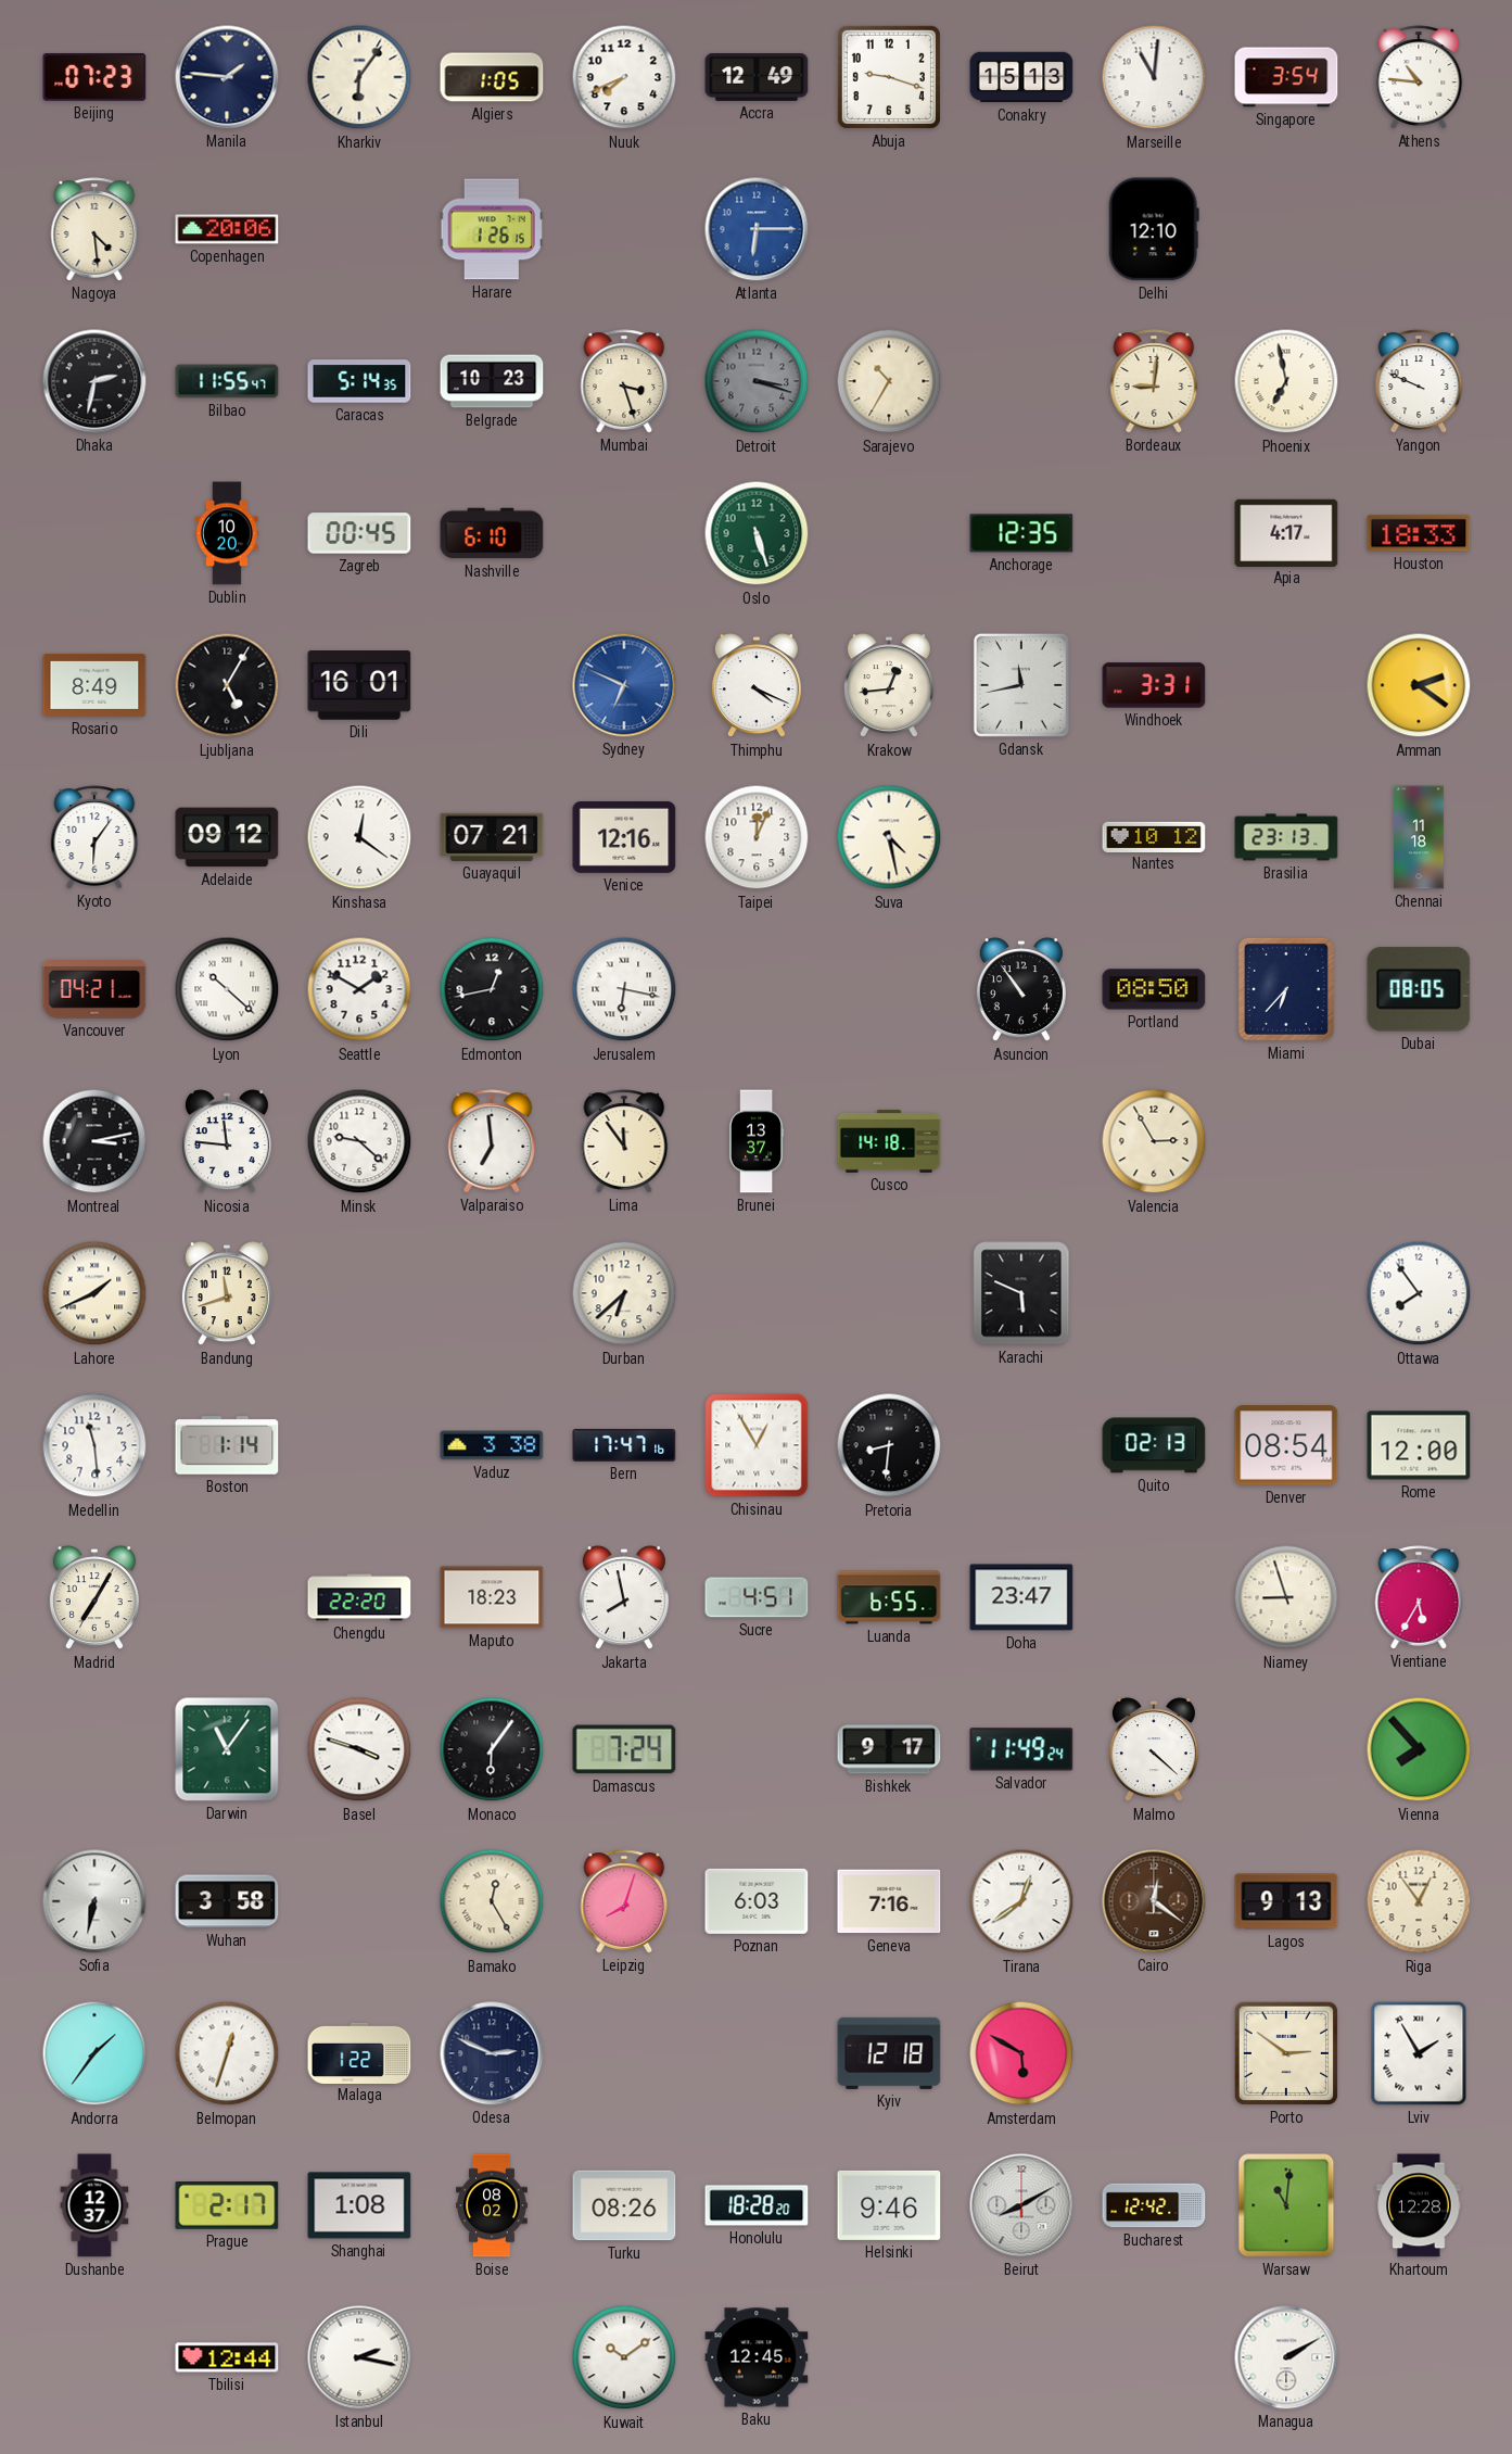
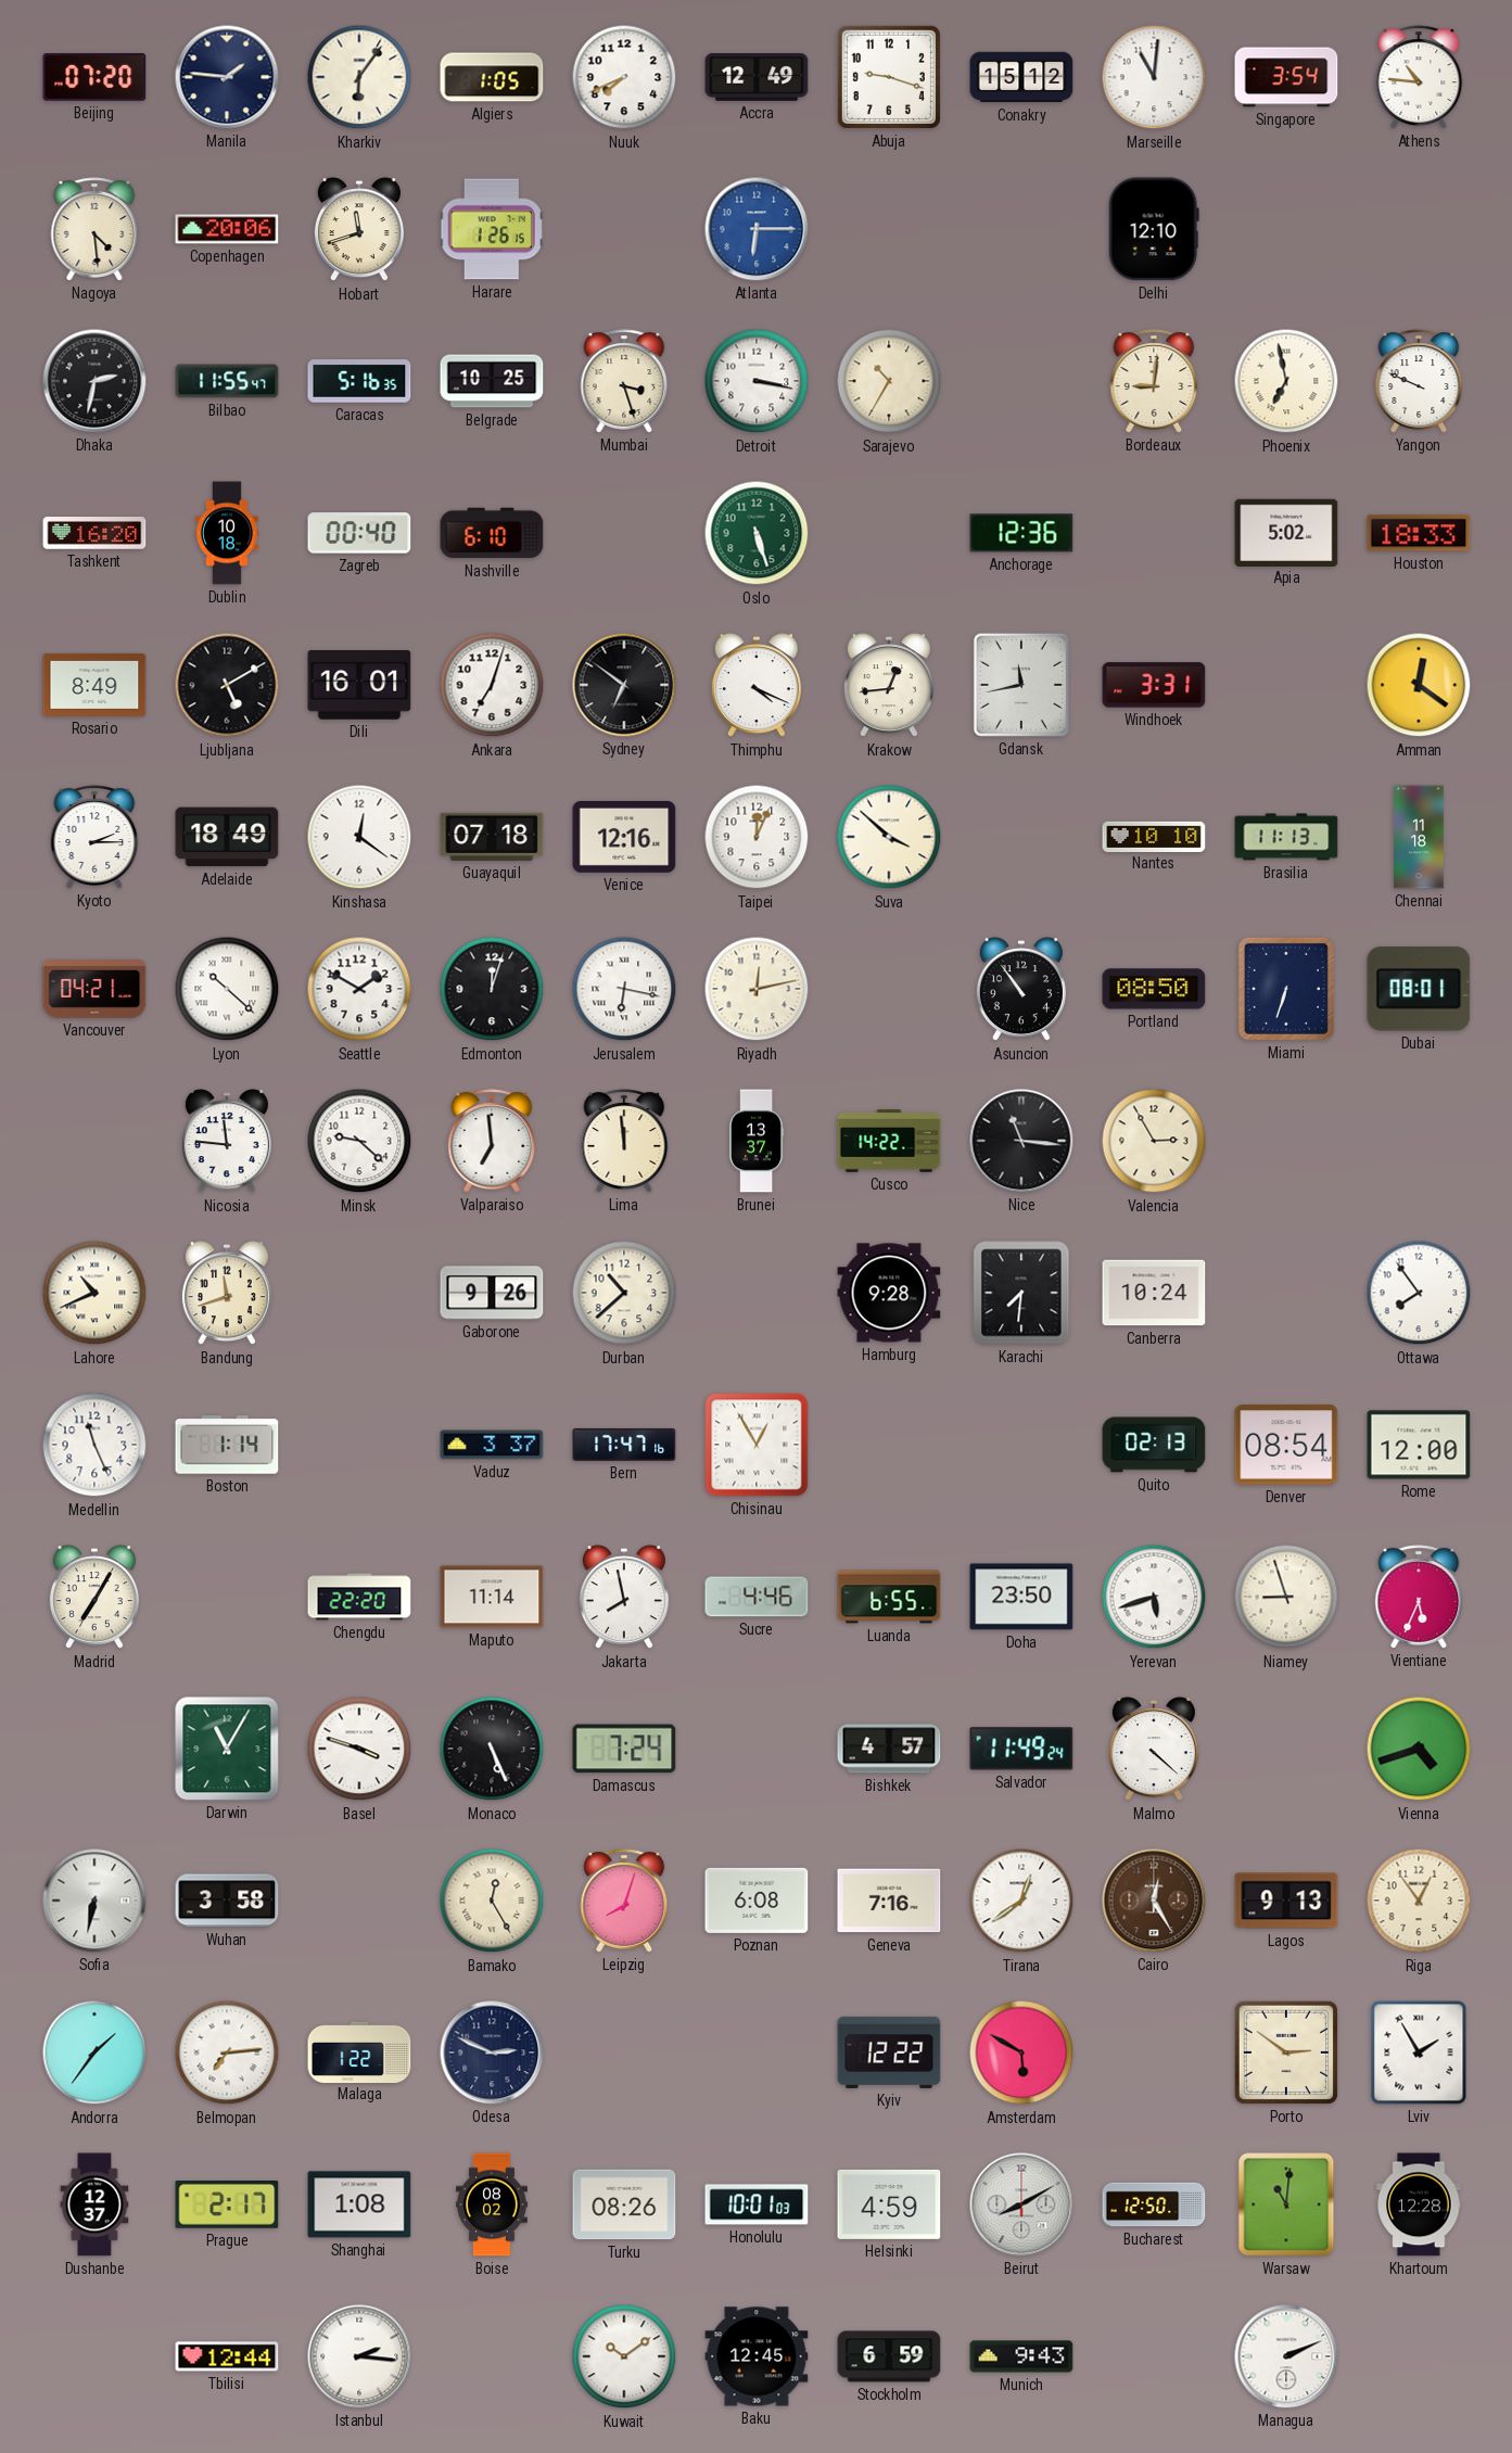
Beijing: 07:23 -> 07:20 (94, 77)
Conakry: 15:13 -> 15:12 (1021, 77)
Hobart: none -> 11:42 (359, 230)
Caracas: 5:14 -> 5:16 (359, 381)
Belgrade: 10:23 -> 10:25 (492, 381)
Detroit: 3:18 -> 3:17 (757, 381)
Detroit dial: grey -> white (757, 381)
Tashkent: none -> 16:20 (94, 533)
Dublin: 10:20 -> 10:18 (227, 533)
Zagreb: 00:45 -> 00:40 (359, 533)
Anchorage: 12:35 -> 12:36 (1021, 533)
Apia: 4:17 -> 5:02 (1286, 532)
Ljubljana: 5:05 -> 5:10 (227, 685)
Ankara: none -> 7:03 (492, 685)
Sydney: 6:49 -> 6:51 (624, 685)
Sydney dial: blue -> black (624, 685)
Amman: 2:21 -> 12:21 (1419, 685)
Kyoto: 6:06 -> 2:15 (94, 837)
Adelaide: 09:12 -> 18:49 (227, 837)
Guayaquil: 07:21 -> 07:18 (492, 837)
Suva: 4:28 -> 3:52 (889, 837)
Nantes: 10:12 -> 10:10 (1154, 836)
Brasilia: 23:13 -> 11:13 (1286, 837)
Edmonton: 12:43 -> 12:03 (492, 989)
Riyadh: none -> 12:13 (757, 989)
Miami: 6:37 -> 6:33 (1286, 989)
Dubai: 08:05 -> 08:01 (1419, 989)
Montreal: 3:13 -> none (94, 1141)
Lima: 11:54 -> 11:59 (624, 1141)
Cusco: 14:18 -> 14:22 (889, 1141)
Nice: none -> 11:16 (1021, 1141)
Lahore: 1:41 -> 10:41 (94, 1293)
Gaborone: none -> 9:26 (492, 1293)
Durban: 6:38 -> 10:38 (624, 1293)
Hamburg: none -> 9:28 (889, 1293)
Karachi: 5:49 -> 7:31 (1021, 1293)
Canberra: none -> 10:24 (1154, 1293)
Medellin: 11:29 -> 11:26 (94, 1445)
Vaduz: 3:38 -> 3:37 (492, 1445)
Pretoria: 8:31 -> none (889, 1445)
Maputo: 18:23 -> 11:14 (492, 1597)
Sucre: 4:51 -> 4:46 (757, 1597)
Doha: 23:47 -> 23:50 (1021, 1597)
Yerevan: none -> 5:42 (1154, 1597)
Vientiane: 5:35 -> 5:34 (1419, 1597)
Darwin: 11:06 -> 11:05 (227, 1749)
Monaco: 6:06 -> 5:26 (492, 1749)
Bishkek: 9:17 -> 4:57 (889, 1749)
Vienna: 7:53 -> 4:42 (1419, 1749)
Poznan: 6:03 -> 6:08 (757, 1901)
Cairo: 12:21 -> 12:25 (1154, 1901)
Belmopan: 12:33 -> 7:14 (227, 2052)
Kyiv: 12:18 -> 12:22 (889, 2052)
Honolulu: 18:28 -> 10:01 (757, 2204)
Helsinki: 9:46 -> 4:59 (889, 2204)
Bucharest: 12:42 -> 12:50 (1154, 2204)
Istanbul: 2:17 -> 2:16 (359, 2356)
Stockholm: none -> 6:59 (889, 2356)
Munich: none -> 9:43 (1021, 2356)
Managua: 2:10 -> 2:11 (1286, 2356)
